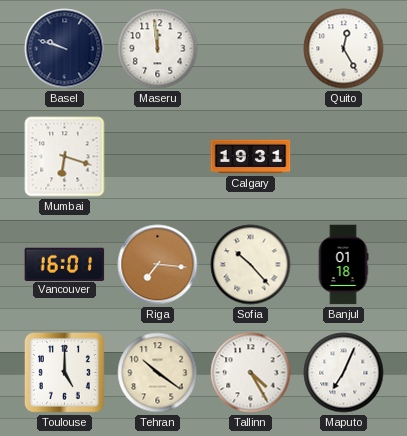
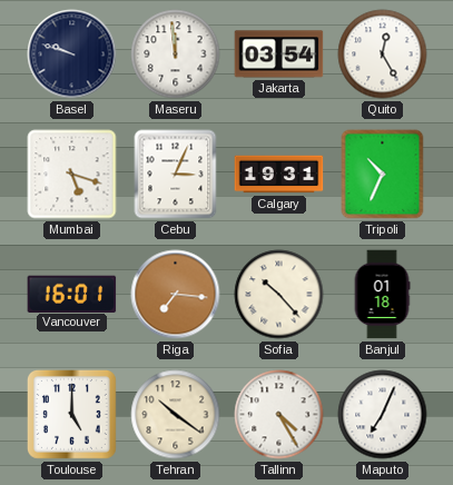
Jakarta: none -> 03:54 (279, 55)
Mumbai: 6:18 -> 5:18 (72, 175)
Cebu: none -> 3:04 (176, 175)
Tripoli: none -> 10:34 (383, 175)
